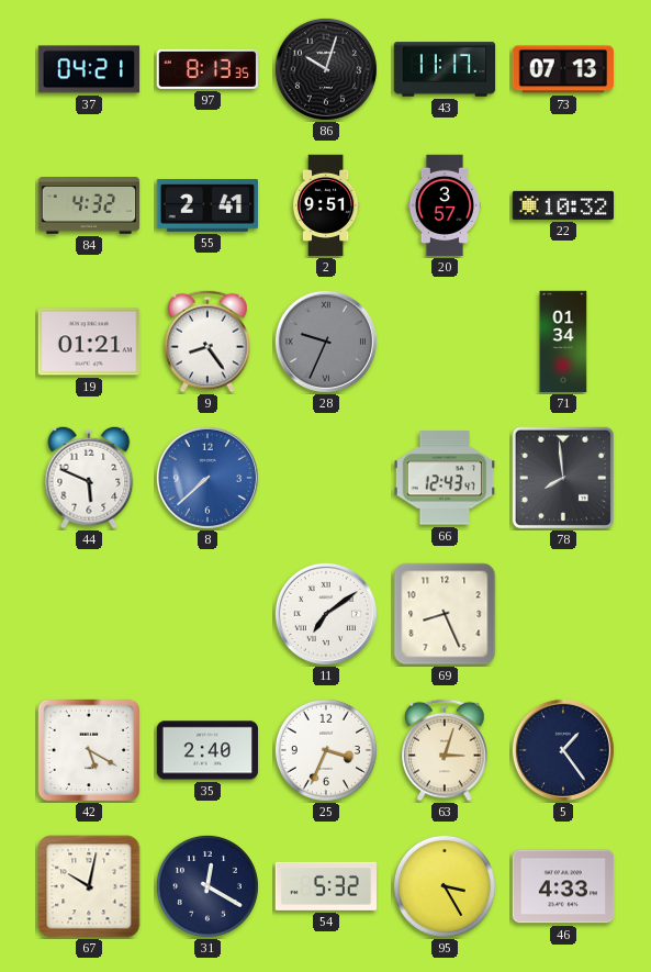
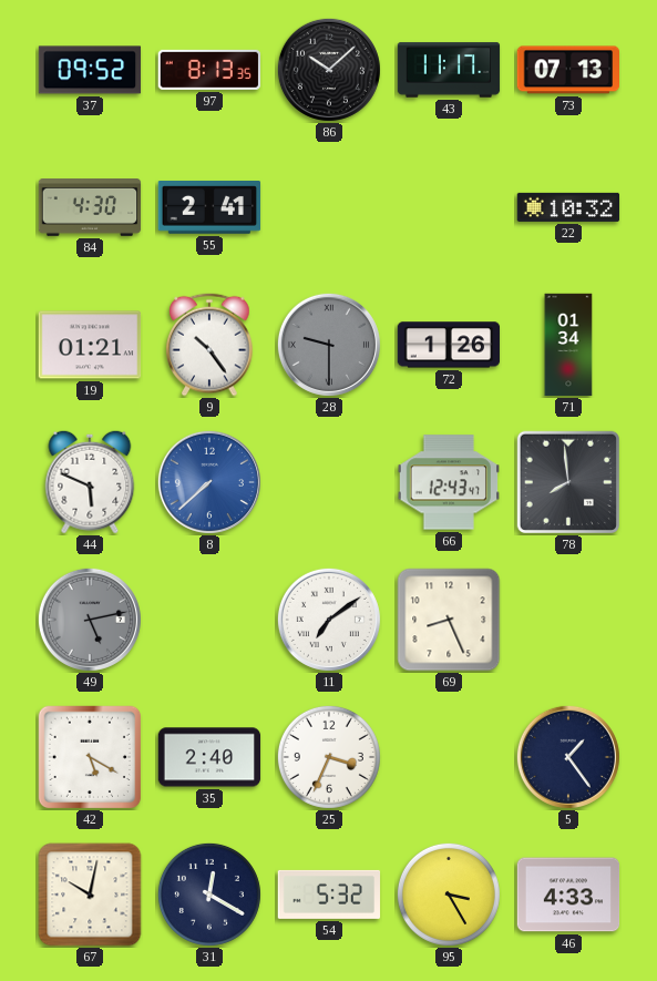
37: 04:21 -> 09:52 (90, 70)
86: 10:03 -> 10:08 (329, 70)
84: 4:32 -> 4:30 (90, 207)
2: 9:51 -> none (326, 205)
20: 3:57 -> none (444, 205)
9: 8:24 -> 10:24 (209, 345)
28: 9:34 -> 9:30 (329, 345)
72: none -> 1:26 (449, 345)
49: none -> 5:13 (90, 620)
63: 3:03 -> none (445, 750)
